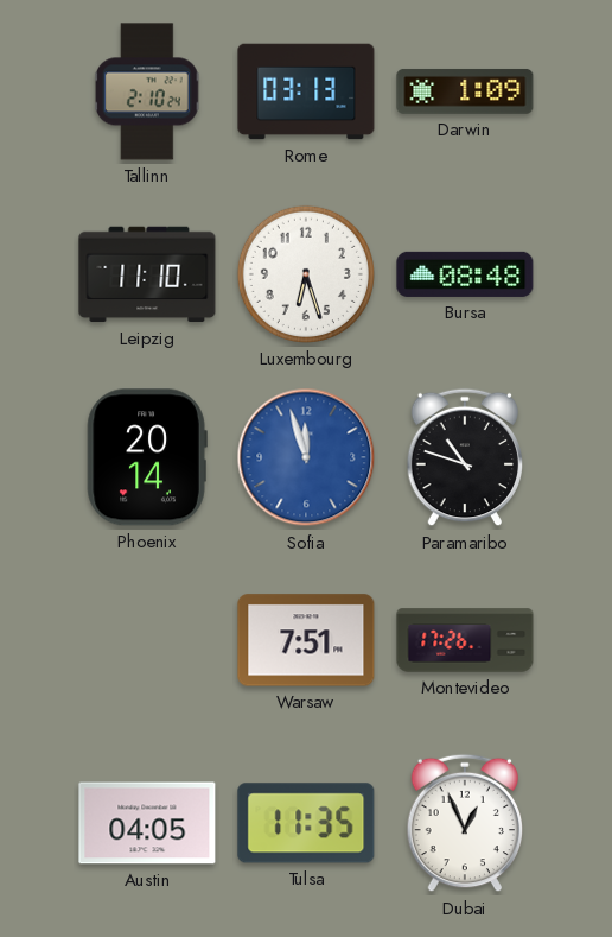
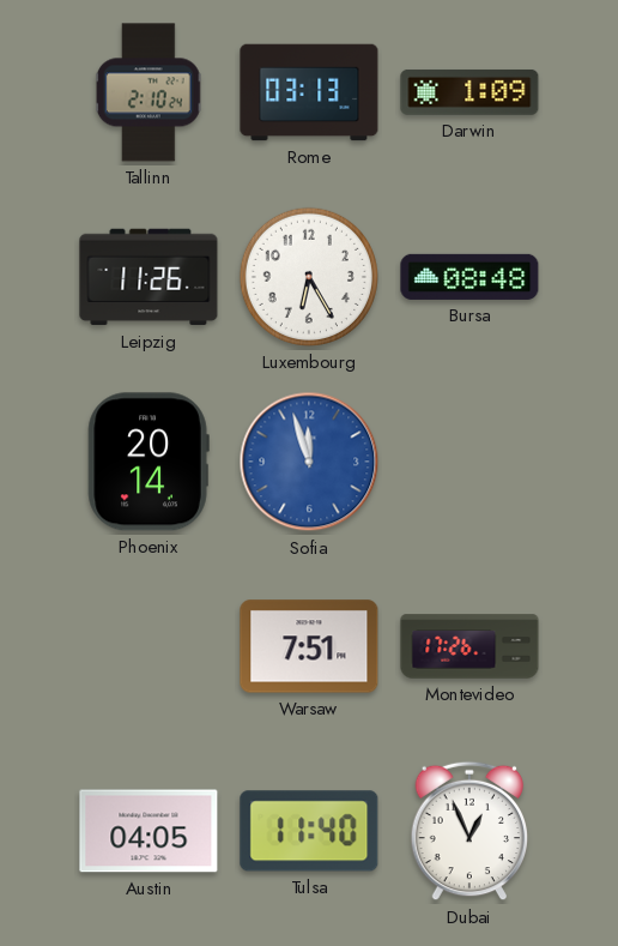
Leipzig: 11:10 -> 11:26 (149, 277)
Luxembourg: 6:27 -> 6:25 (309, 277)
Paramaribo: 10:48 -> none (465, 457)
Tulsa: 11:35 -> 11:40 (309, 831)
